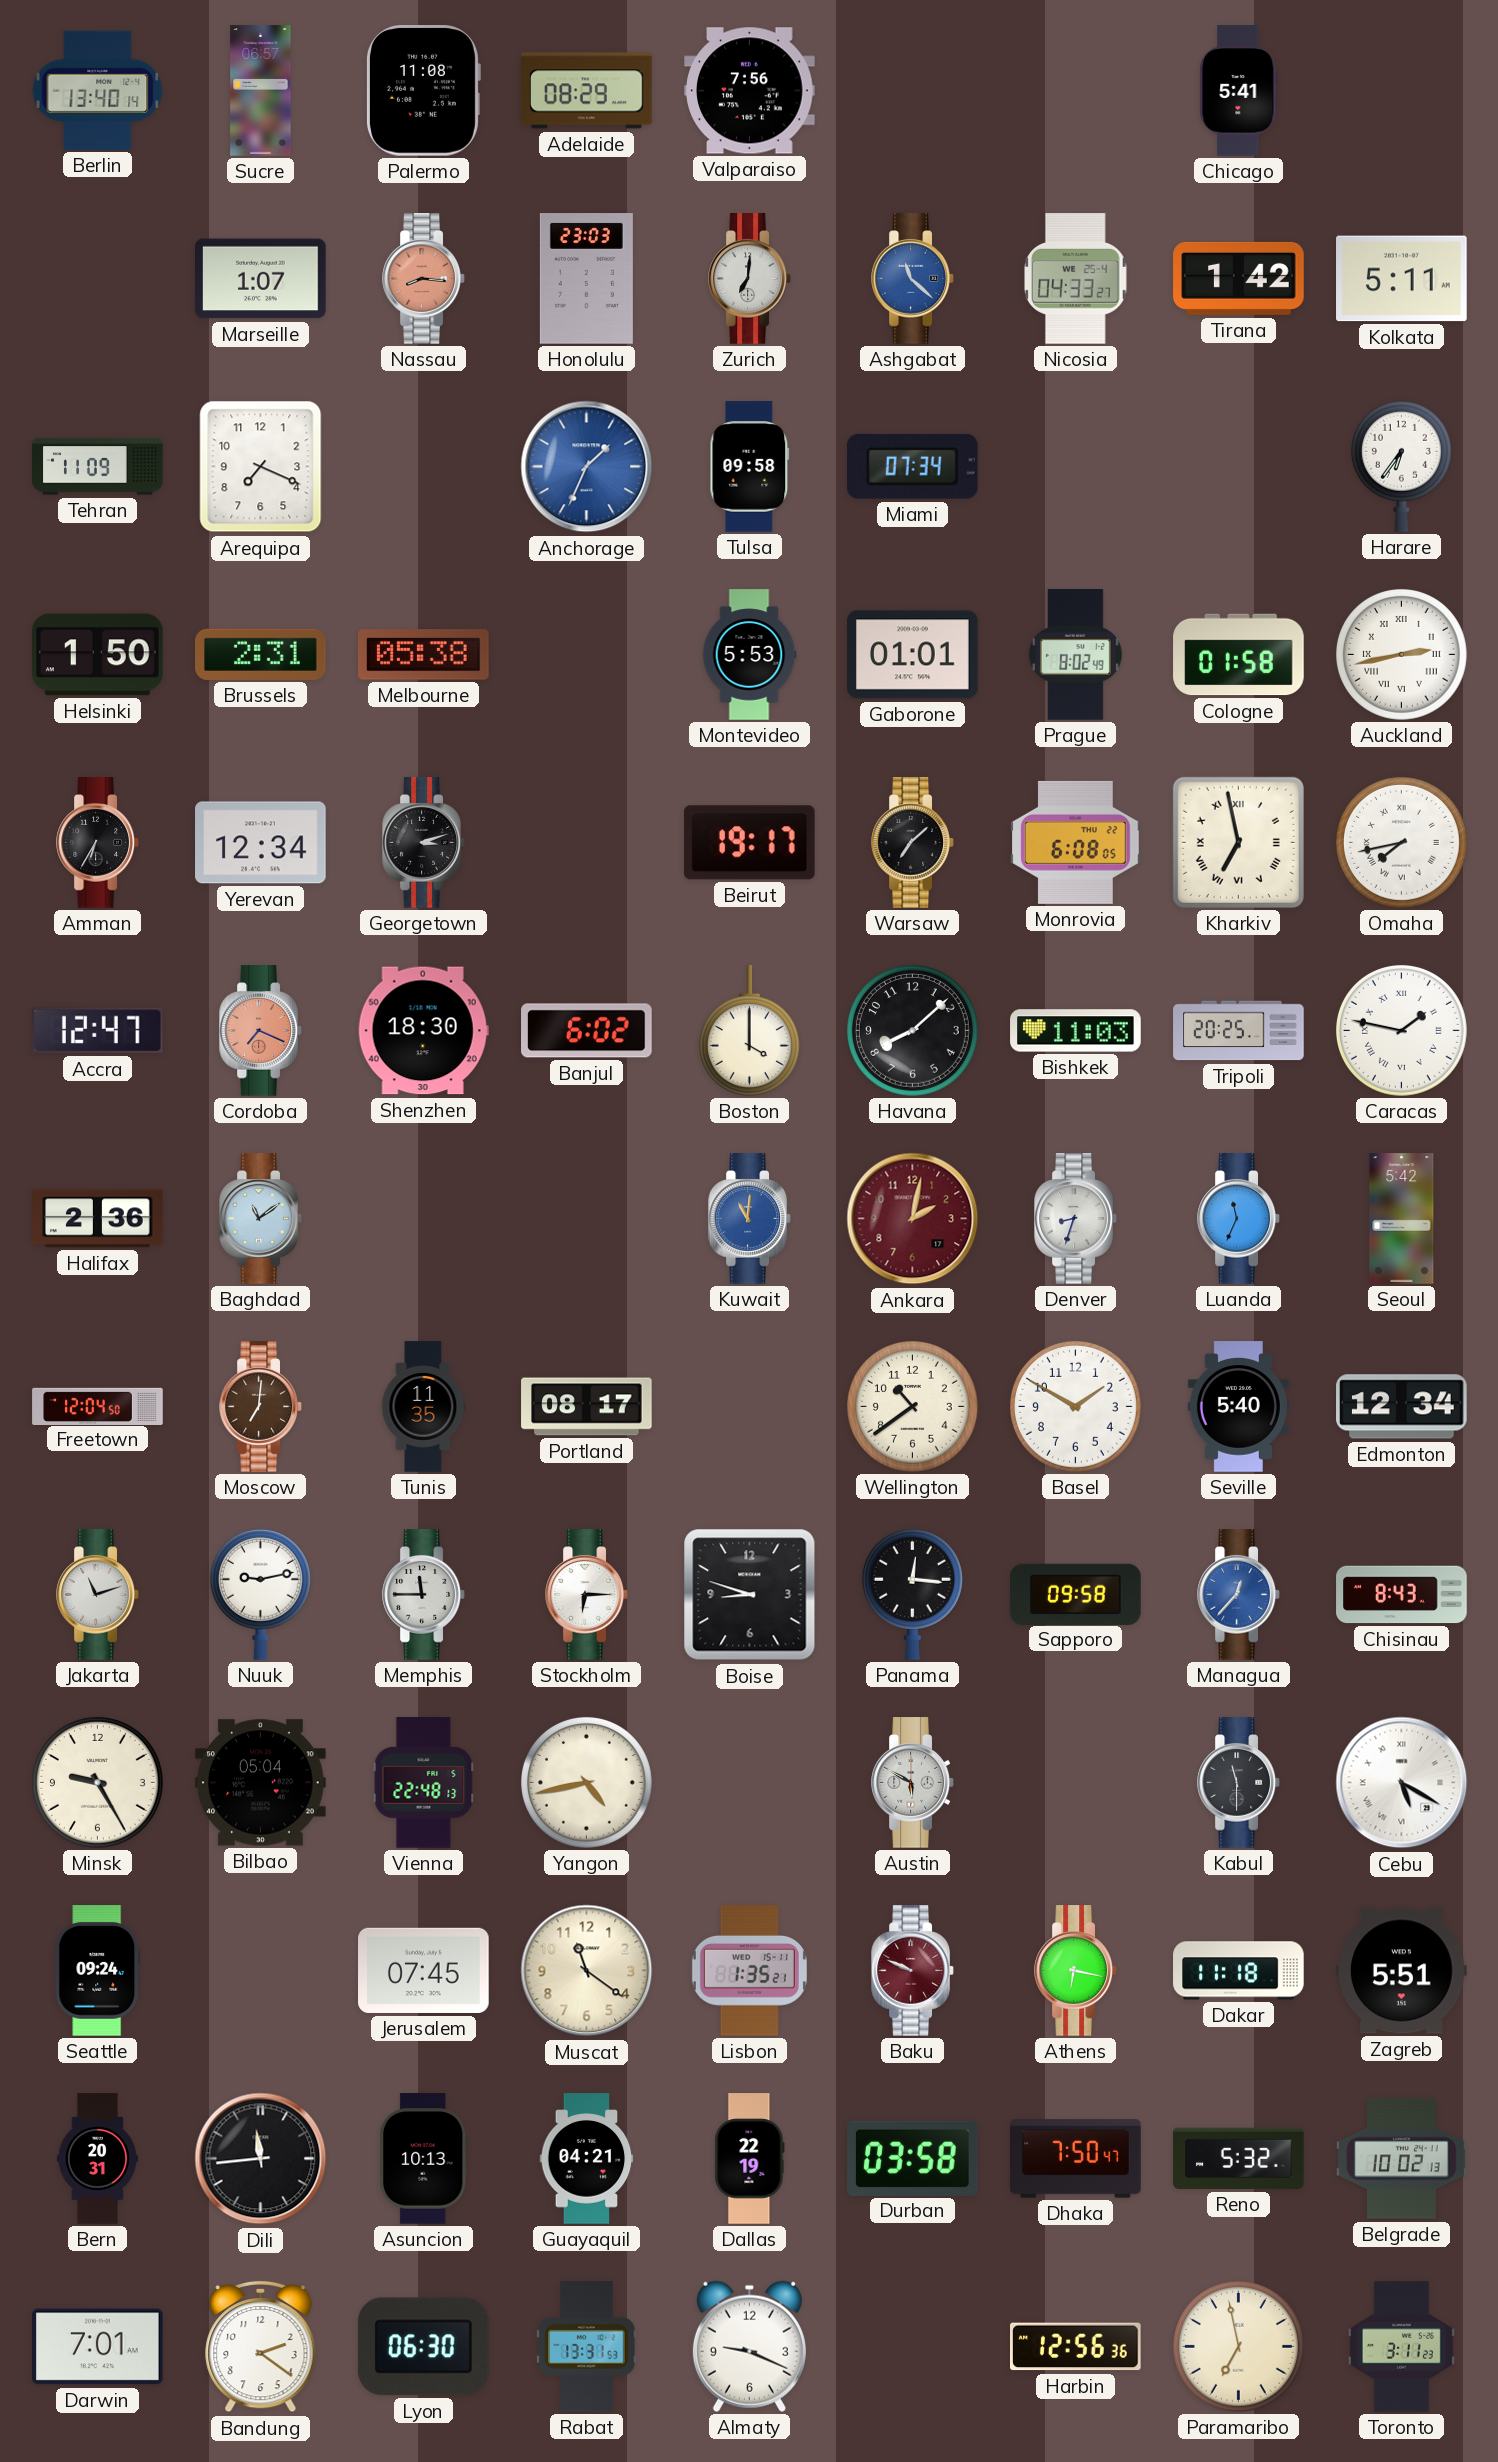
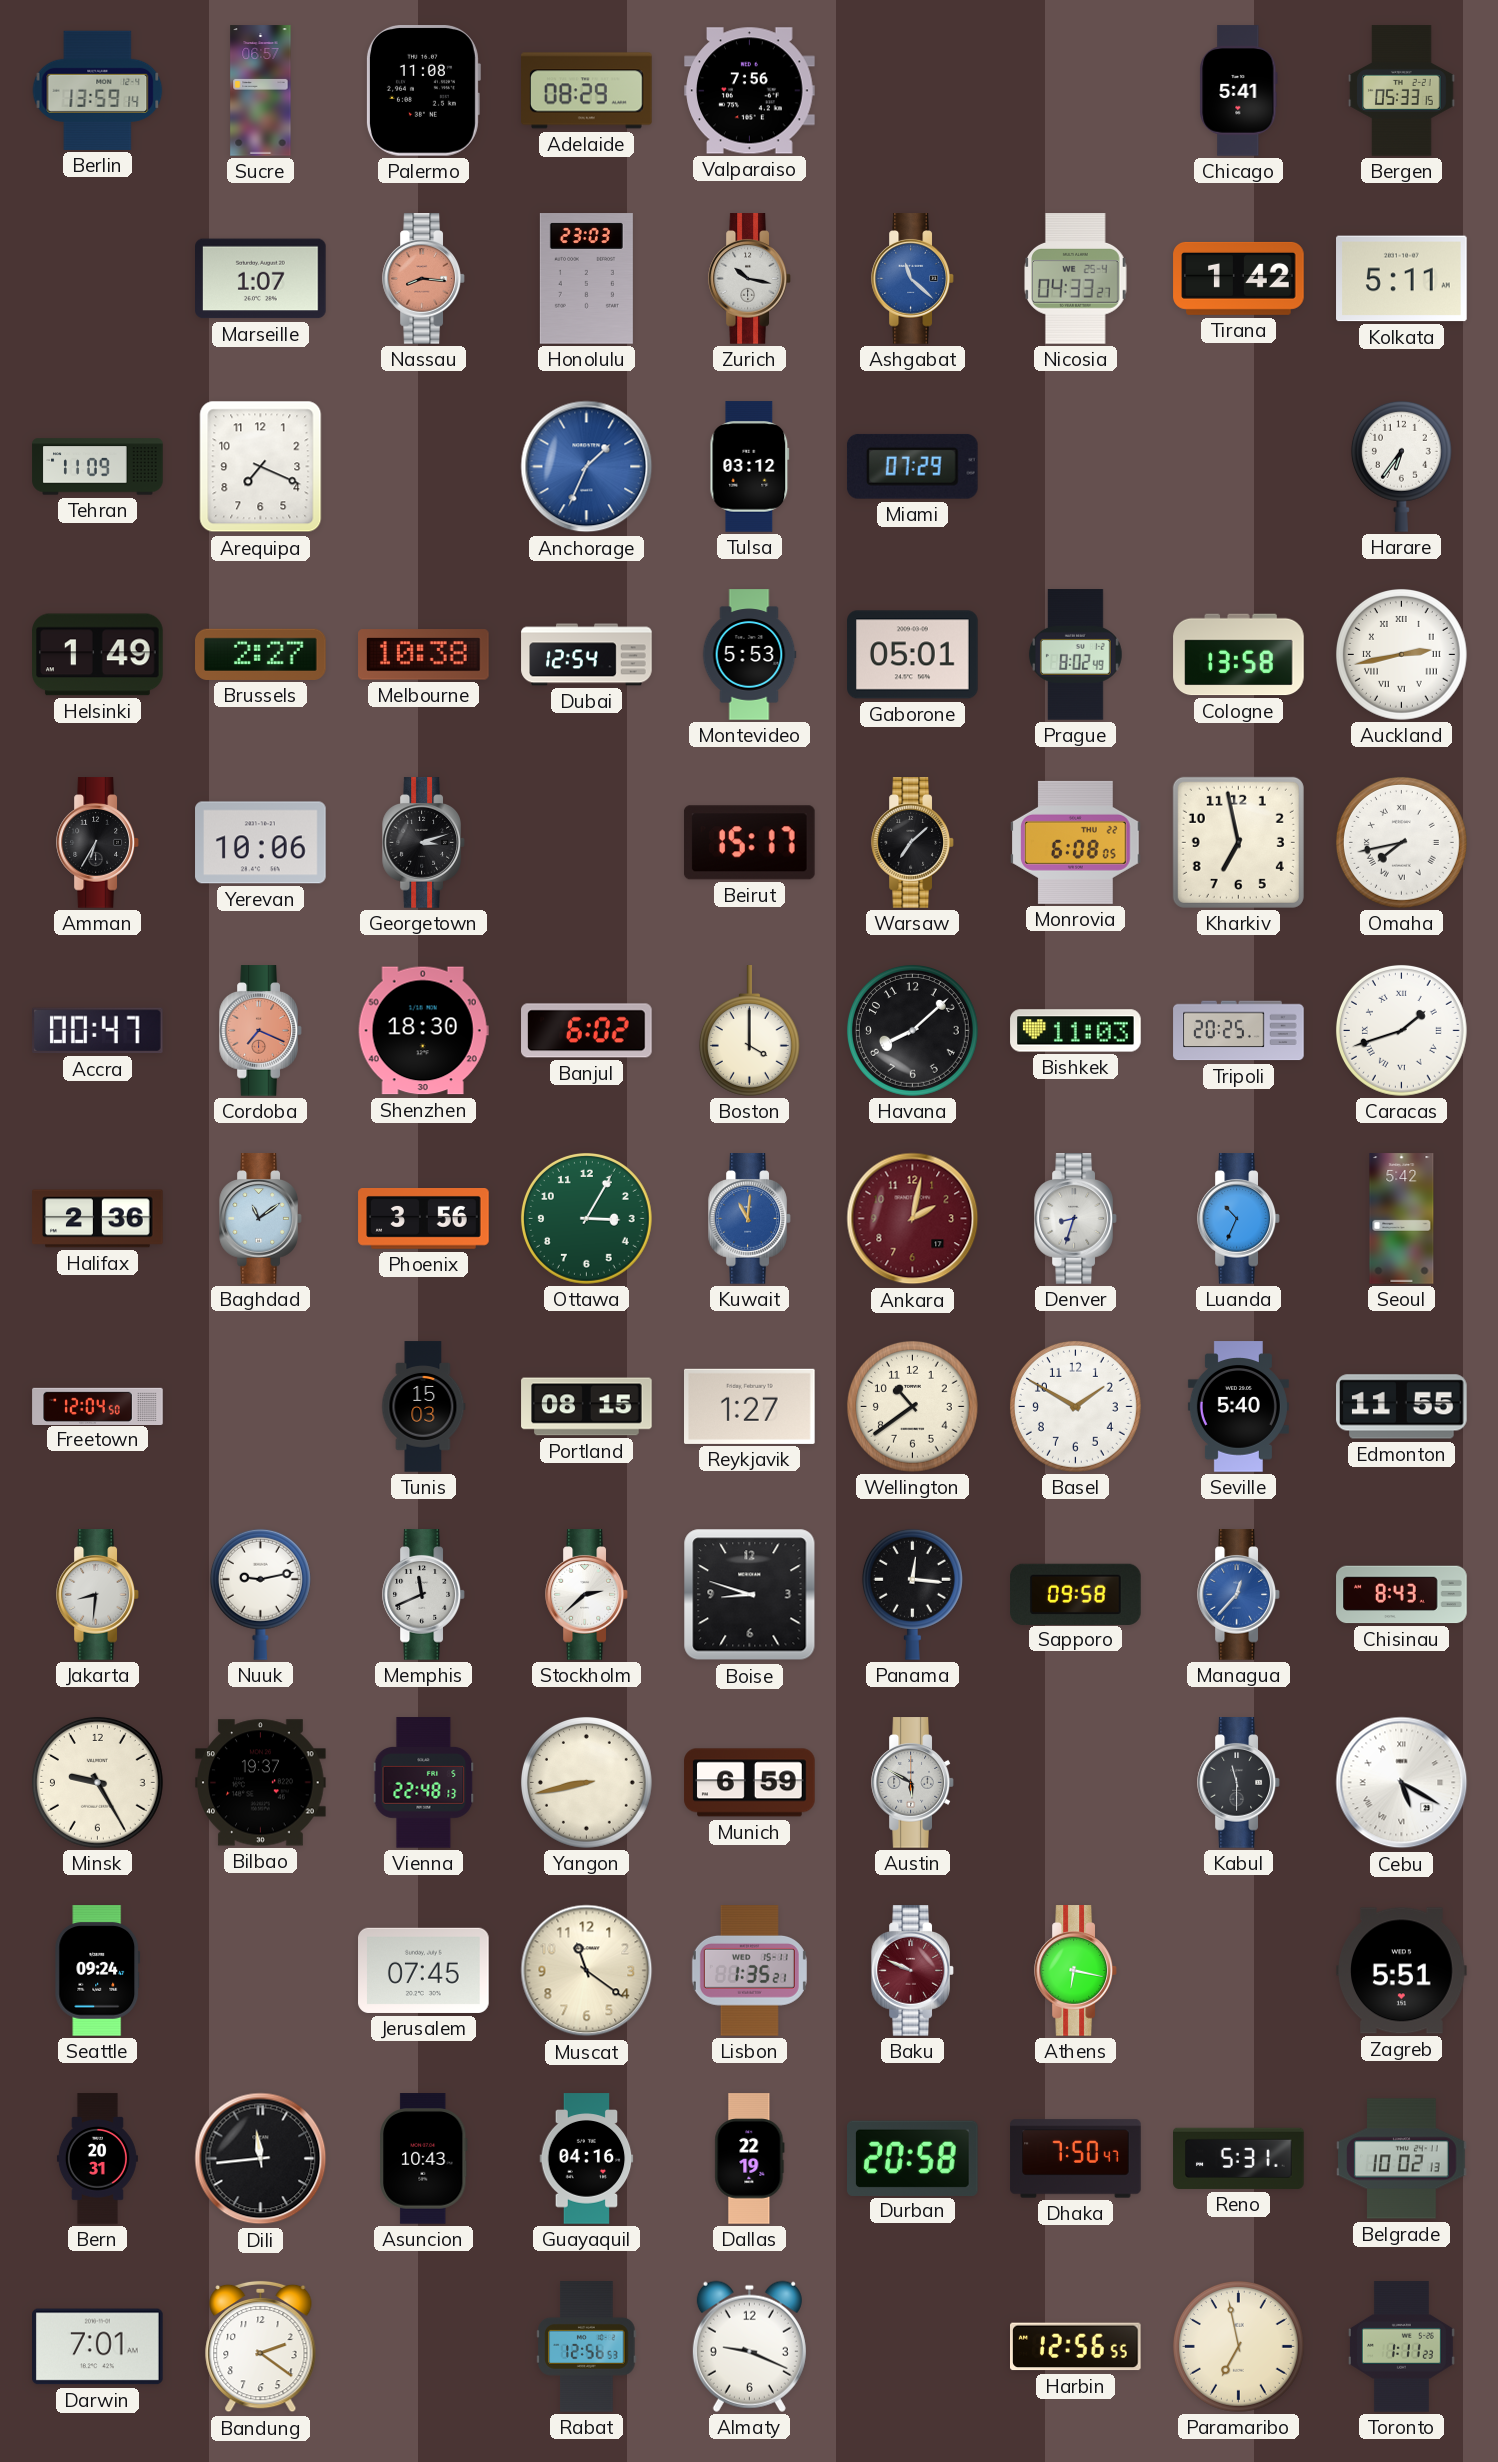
Berlin: 13:40 -> 13:59 (98, 90)
Bergen: none -> 05:33 (1402, 91)
Zurich: 7:01 -> 10:17 (750, 279)
Tulsa: 09:58 -> 03:12 (750, 467)
Miami: 07:34 -> 07:29 (912, 466)
Helsinki: 1:50 -> 1:49 (98, 655)
Brussels: 2:31 -> 2:27 (261, 654)
Melbourne: 05:38 -> 10:38 (424, 655)
Dubai: none -> 12:54 (587, 655)
Gaborone: 01:01 -> 05:01 (913, 655)
Cologne: 01:58 -> 13:58 (1239, 655)
Yerevan: 12:34 -> 10:06 (261, 843)
Beirut: 19:17 -> 15:17 (749, 843)
Kharkiv numerals: Roman -> Arabic (1238, 842)
Accra: 12:47 -> 00:47 (98, 1031)
Caracas: 1:47 -> 1:42 (1401, 1030)
Phoenix: none -> 3:56 (424, 1219)
Ottawa: none -> 3:05 (586, 1218)
Luanda: 11:34 -> 10:34 (1239, 1219)
Moscow: 7:01 -> none (261, 1407)
Tunis: 11:35 -> 15:03 (424, 1407)
Portland: 08:17 -> 08:15 (587, 1407)
Reykjavik: none -> 1:27 (750, 1406)
Edmonton: 12:34 -> 11:55 (1402, 1407)
Jakarta: 11:12 -> 8:31 (98, 1595)
Memphis: 11:45 -> 11:41 (424, 1595)
Stockholm: 6:15 -> 2:38 (587, 1595)
Bilbao: 05:04 -> 19:37 (261, 1783)
Yangon: 4:43 -> 8:43 (586, 1782)
Munich: none -> 6:59 (750, 1783)
Dakar: 11:18 -> none (1239, 1971)
Asuncion: 10:13 -> 10:43 (424, 2159)
Guayaquil: 04:21 -> 04:16 (587, 2159)
Durban: 03:58 -> 20:58 (913, 2158)
Reno: 5:32 -> 5:31 (1239, 2158)
Lyon: 06:30 -> none (423, 2347)
Rabat: 13:31 -> 12:56 (587, 2347)
Harbin: 12:56:36 -> 12:56:55 (1076, 2347)
Toronto: 3:11 -> 1:11 (1401, 2347)
